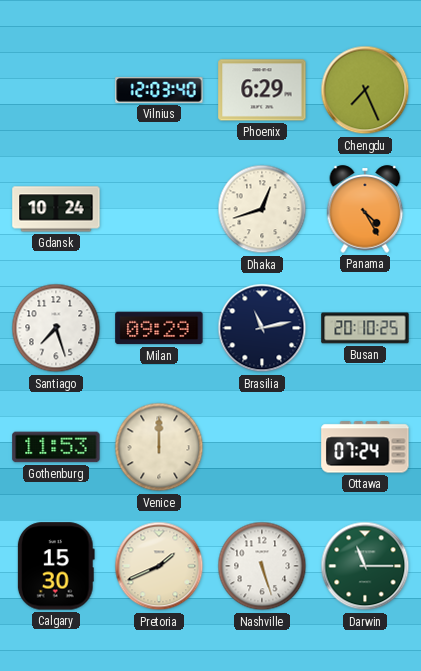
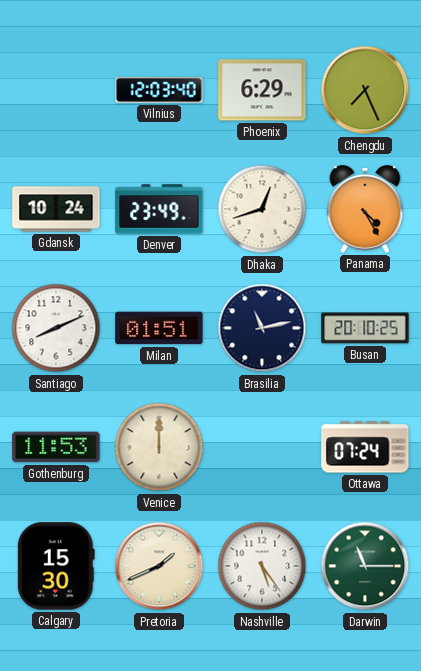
Denver: none -> 23:49 (159, 209)
Santiago: 7:27 -> 8:11 (56, 328)
Milan: 09:29 -> 01:51 (159, 328)
Nashville: 5:27 -> 5:24 (262, 566)
